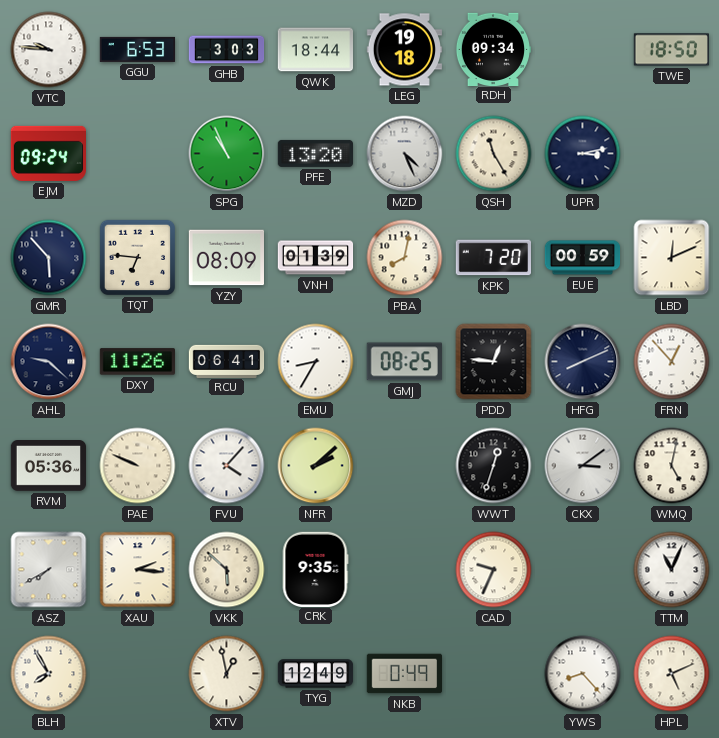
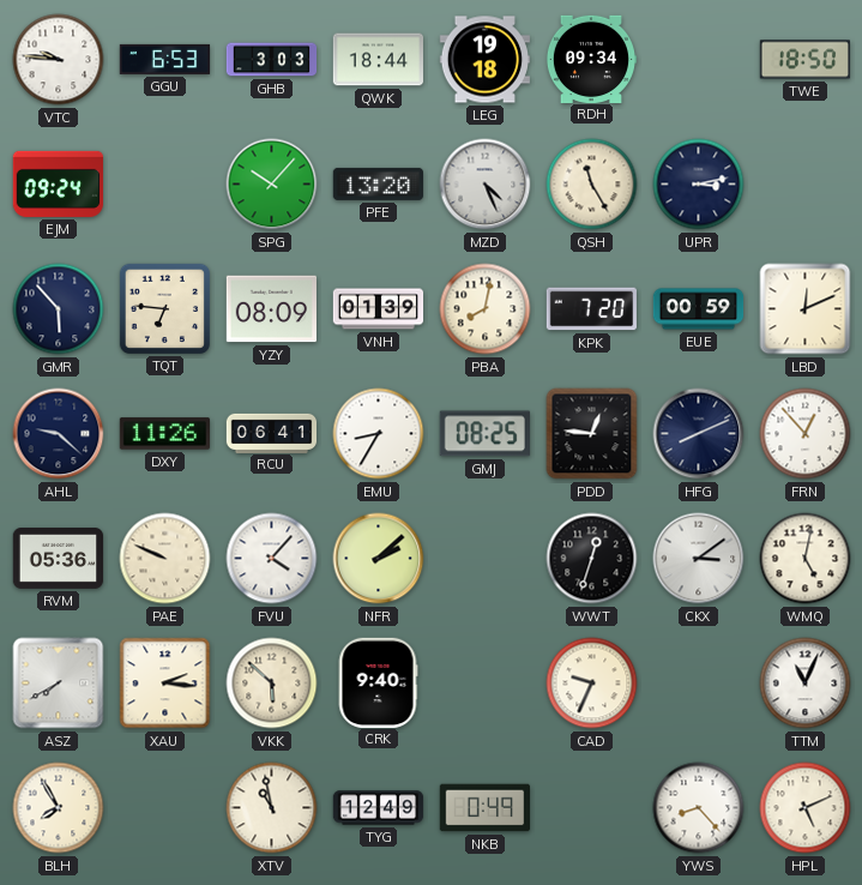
SPG: 10:56 -> 10:07 (272, 185)
CRK: 9:35 -> 9:40 (378, 682)
XTV: 12:58 -> 10:58 (272, 808)
